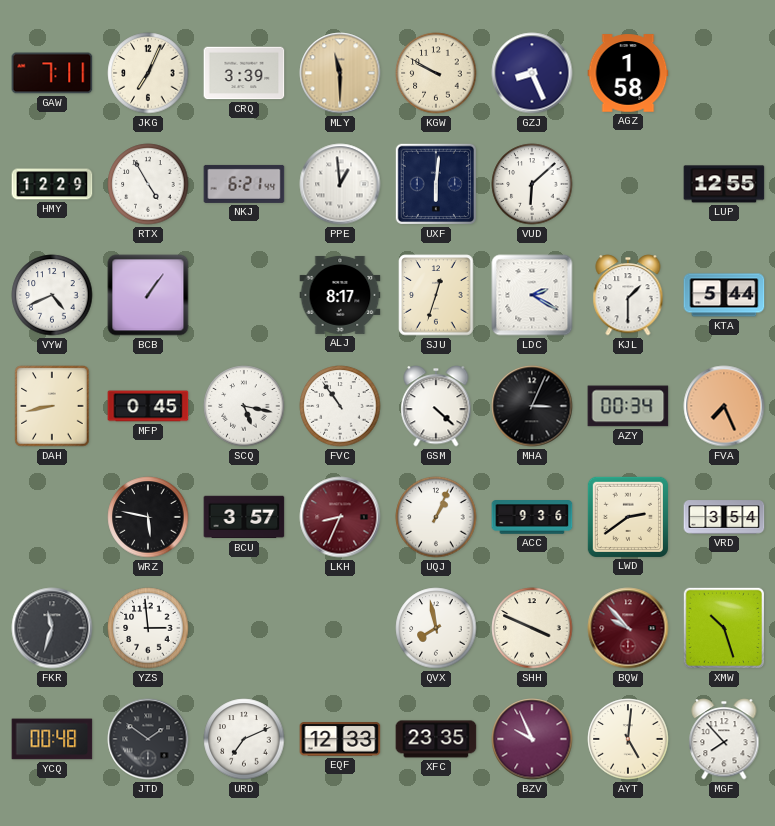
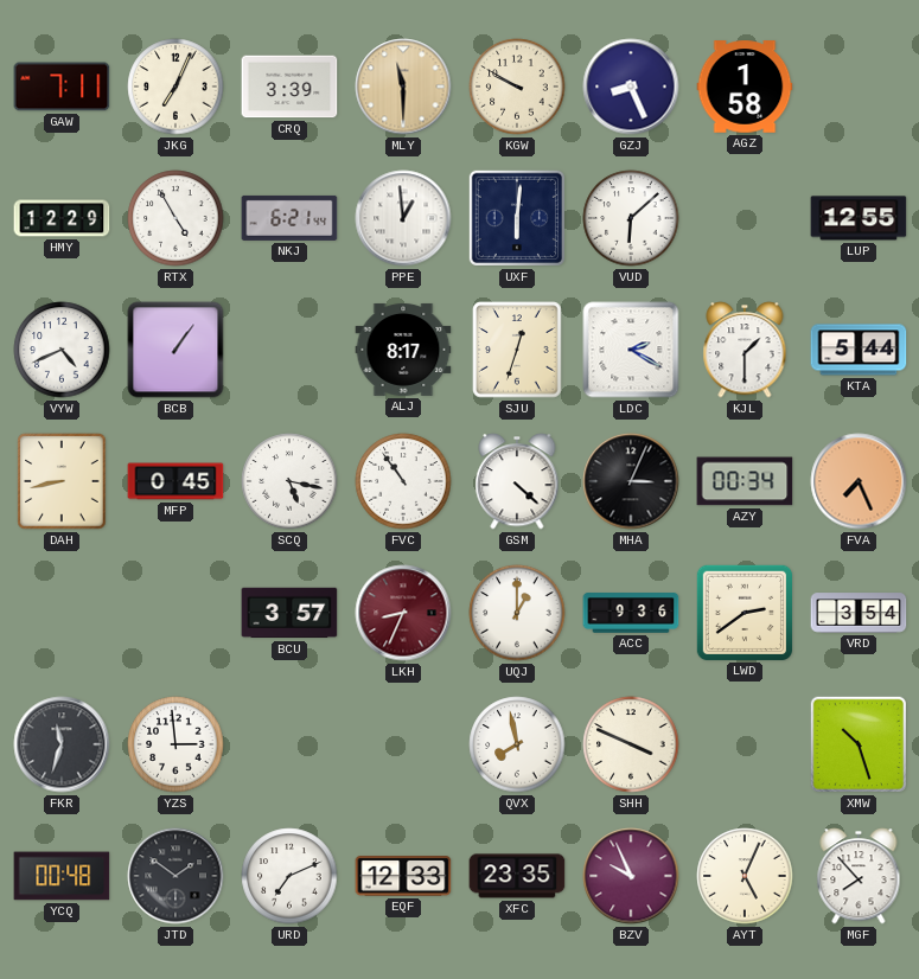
WRZ: 5:47 -> none (148, 517)
UQJ: 1:04 -> 1:00 (517, 613)
BQW: 9:53 -> none (628, 628)
AYT: 5:01 -> 5:04 (745, 876)
